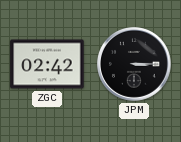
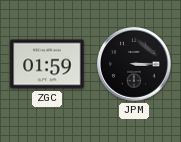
ZGC: 02:42 -> 01:59 (47, 64)
